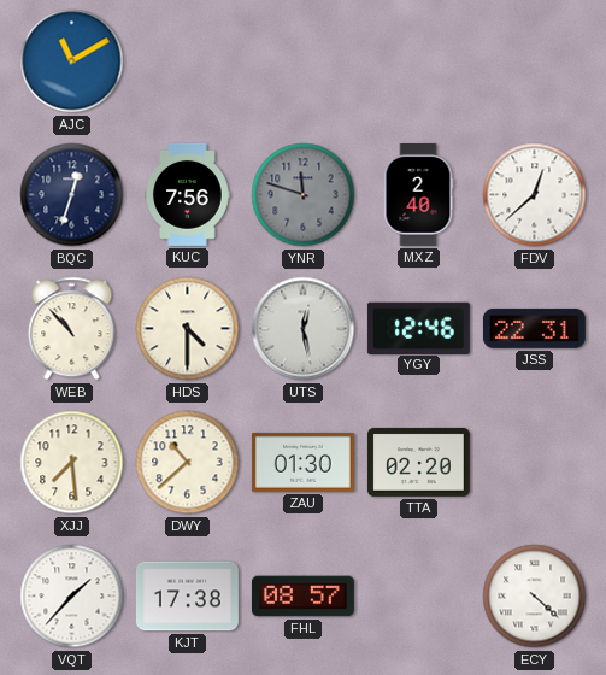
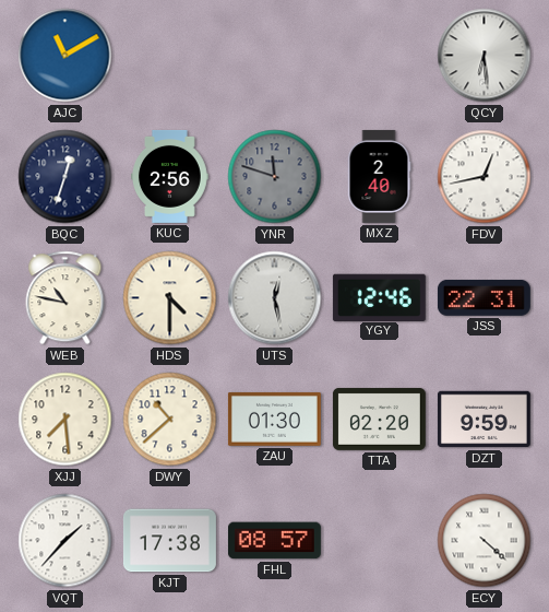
QCY: none -> 6:29 (485, 56)
KUC: 7:56 -> 2:56 (170, 176)
FDV: 12:38 -> 12:43 (485, 177)
WEB: 10:53 -> 10:47 (65, 298)
DZT: none -> 9:59 (484, 420)
